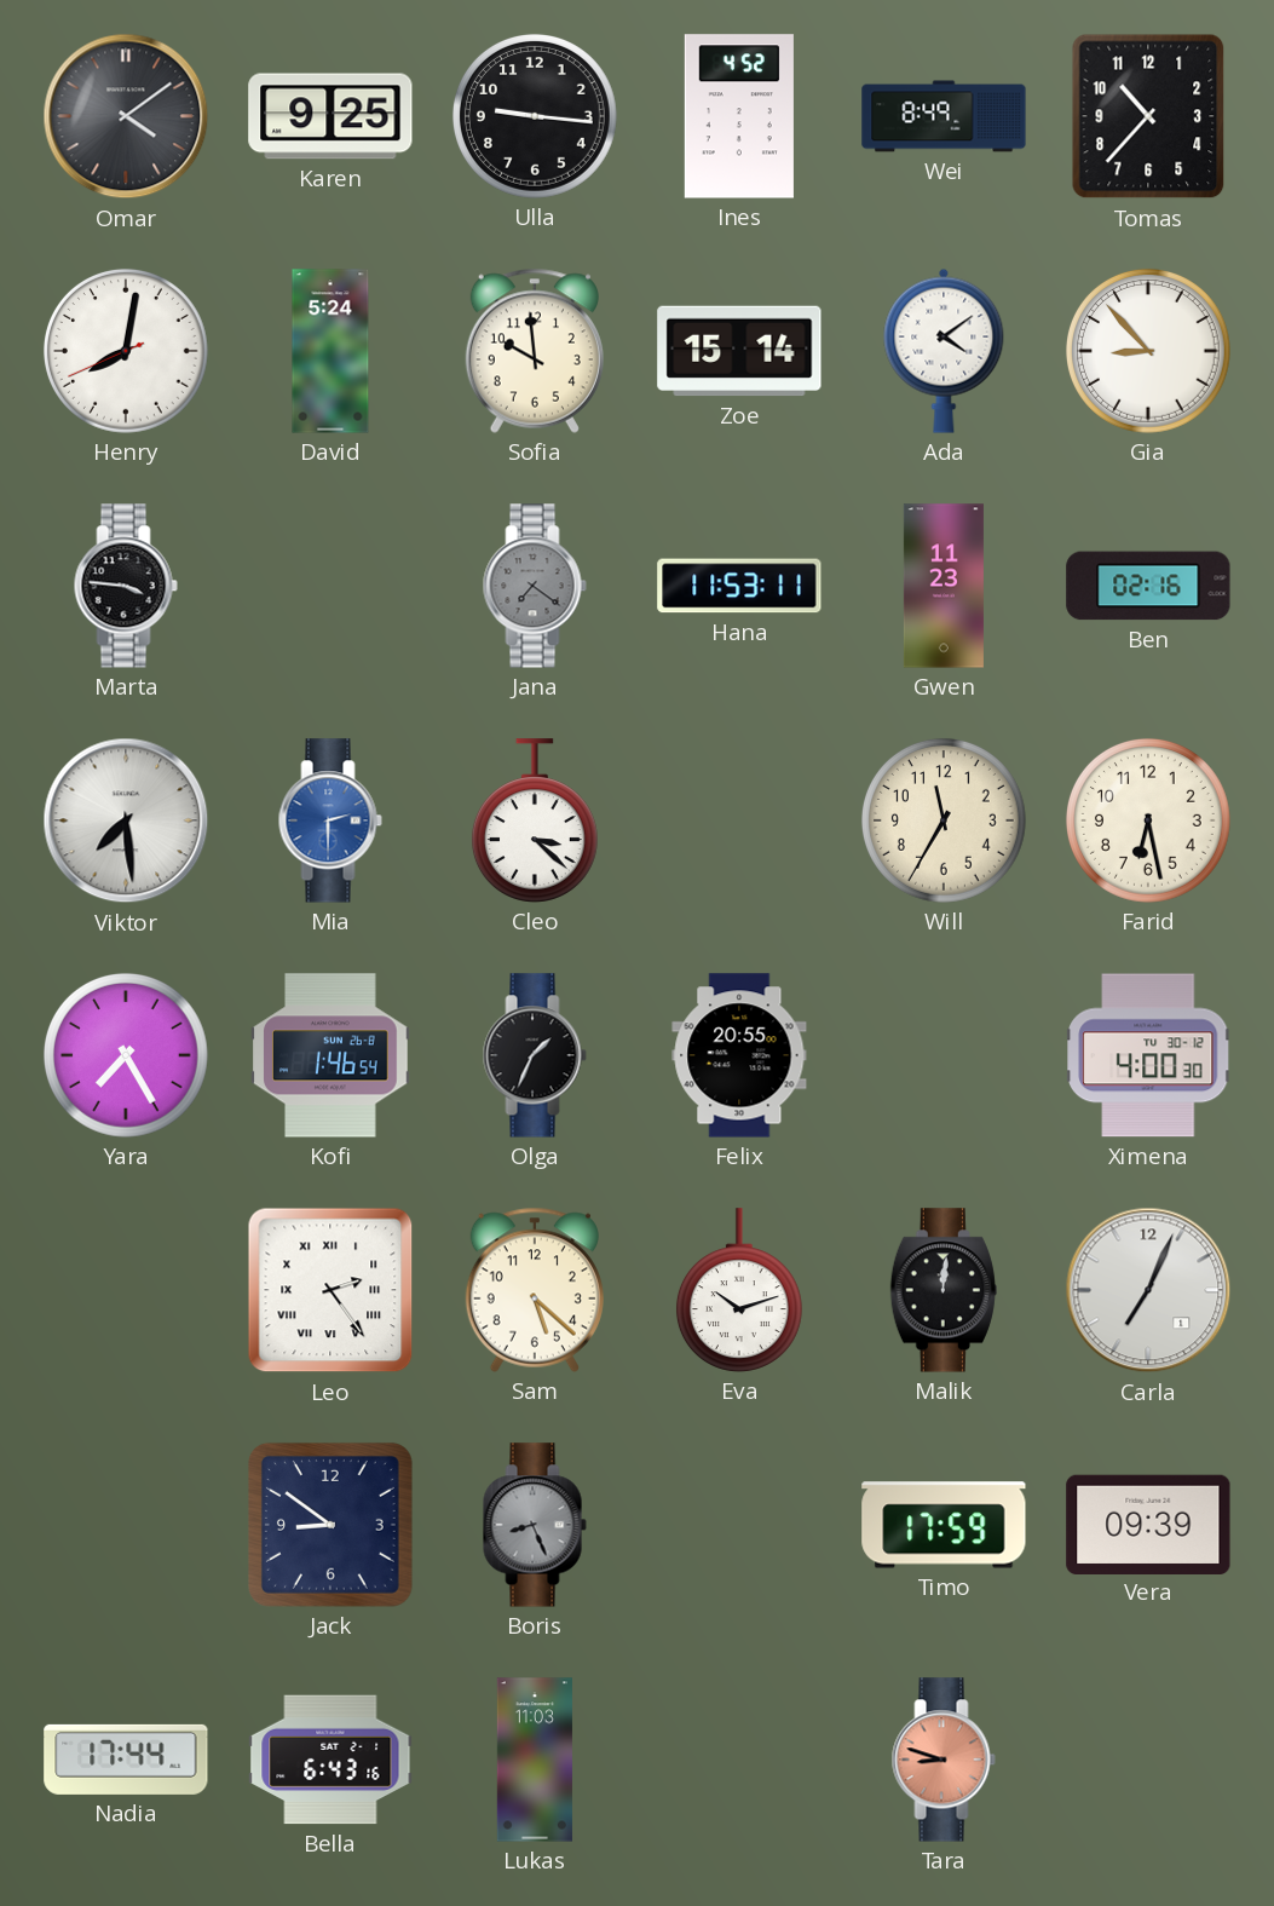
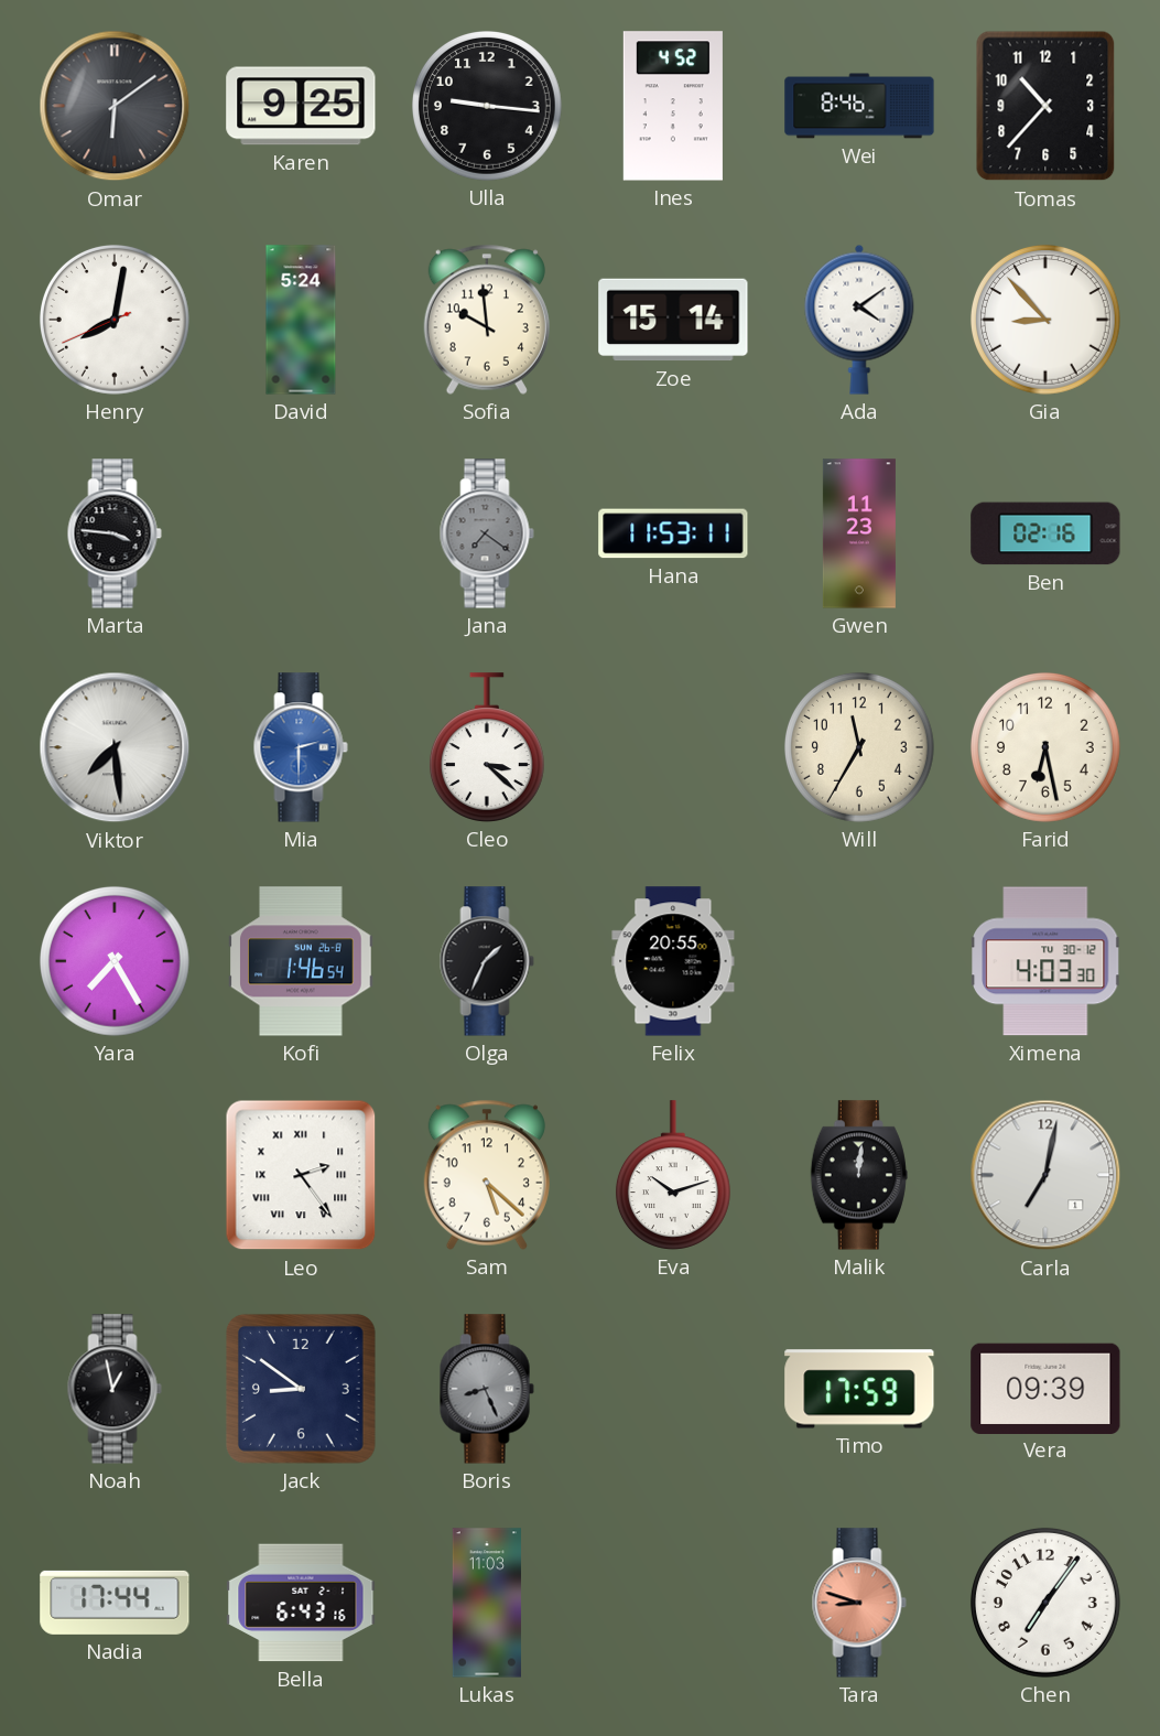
Omar: 4:09 -> 6:09 (115, 106)
Wei: 8:49 -> 8:46 (859, 106)
Ximena: 4:00 -> 4:03 (1047, 961)
Carla: 7:04 -> 7:02 (1045, 1175)
Noah: none -> 12:58 (115, 1389)
Chen: none -> 7:06 (1045, 1603)
